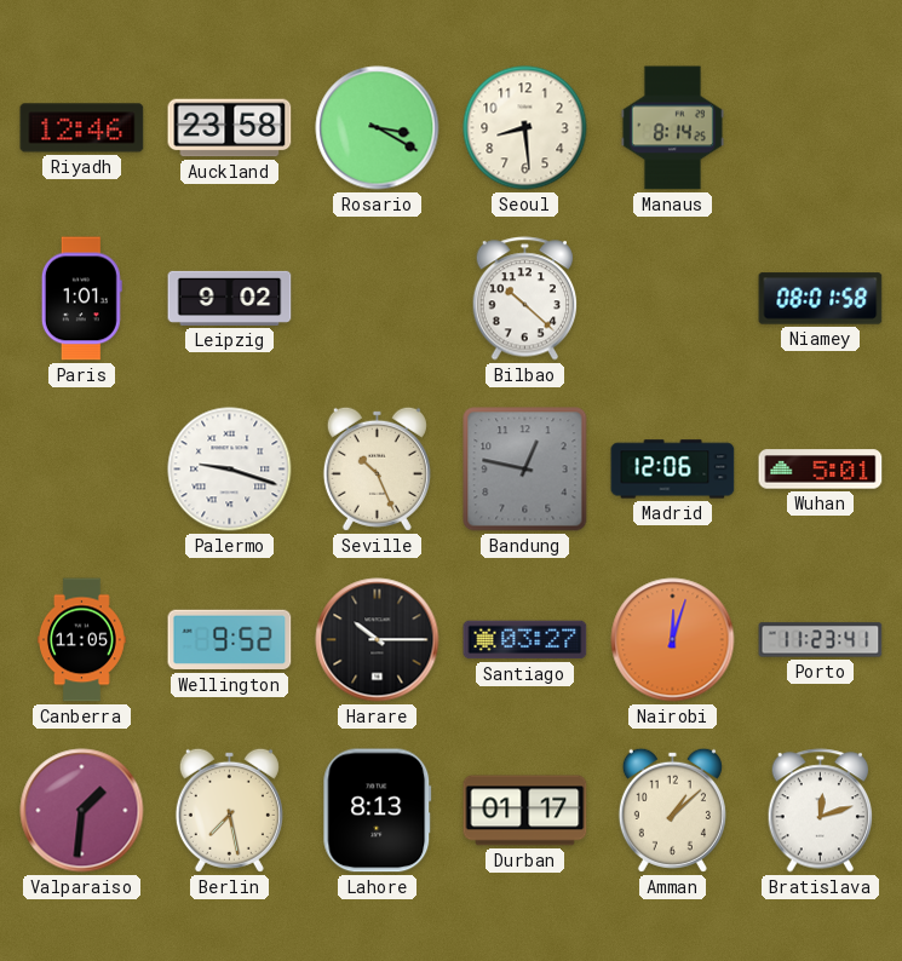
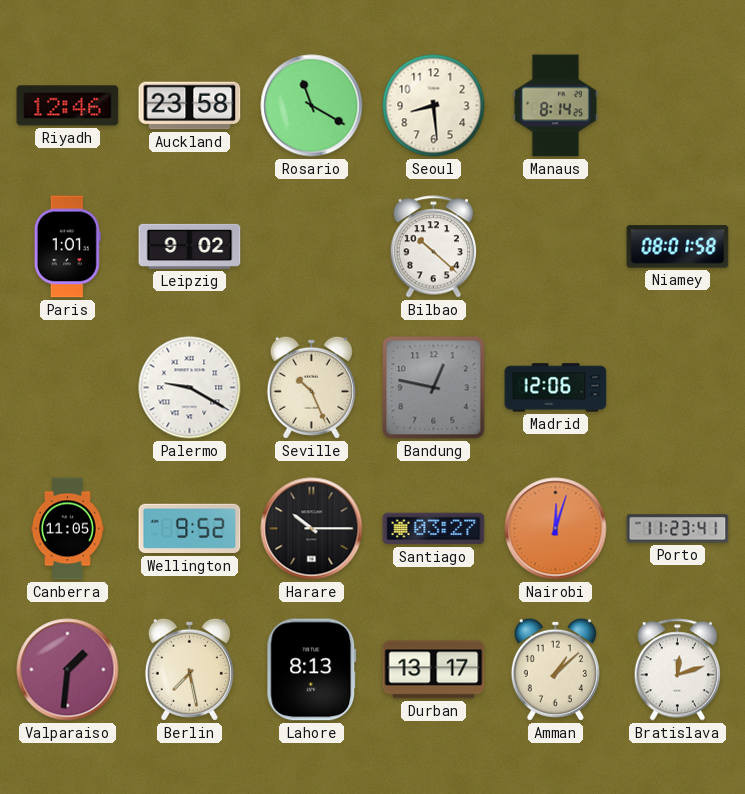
Rosario: 3:20 -> 11:20 (312, 106)
Palermo: 9:18 -> 9:20 (190, 388)
Wuhan: 5:01 -> none (821, 470)
Durban: 01:17 -> 13:17 (434, 670)
